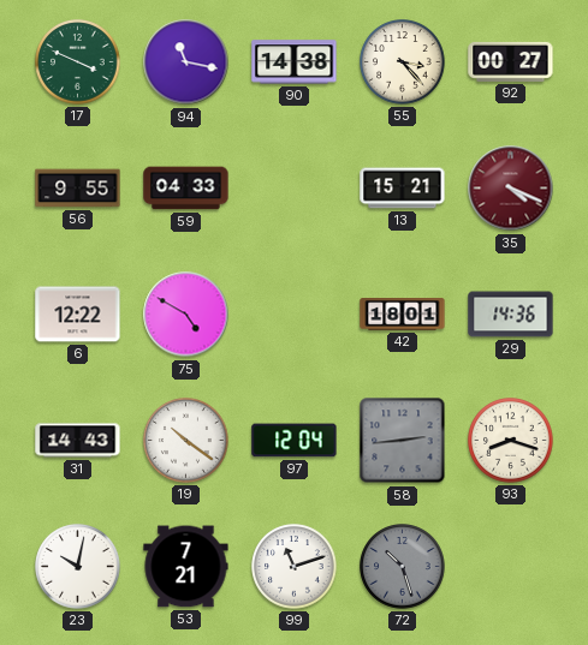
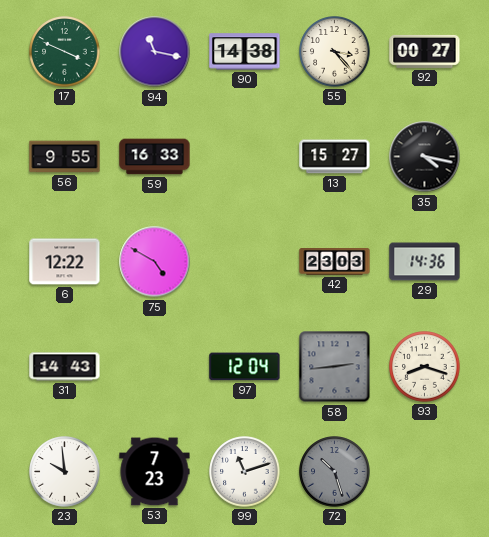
59: 04:33 -> 16:33 (155, 157)
13: 15:21 -> 15:27 (335, 157)
35: 4:19 -> 4:17 (425, 157)
35 dial: burgundy -> black (425, 157)
42: 18:01 -> 23:03 (335, 262)
19: 10:21 -> none (186, 441)
23: 10:02 -> 9:59 (65, 472)
53: 7:21 -> 7:23 (155, 472)
